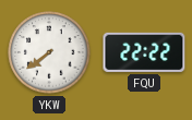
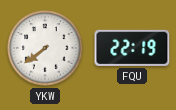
FQU: 22:22 -> 22:19 (132, 48)
